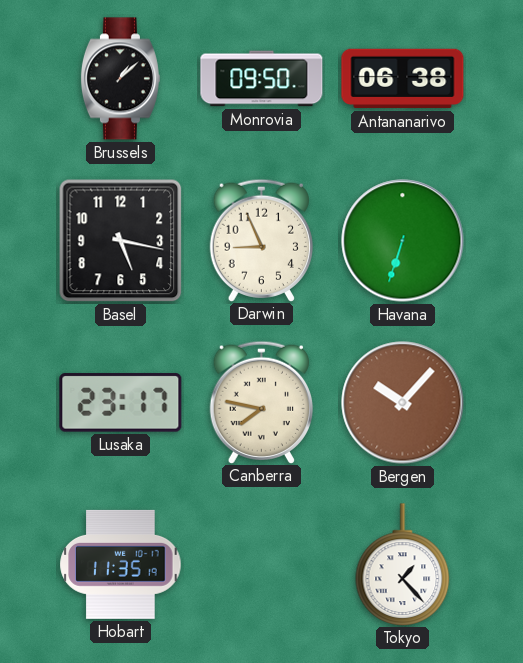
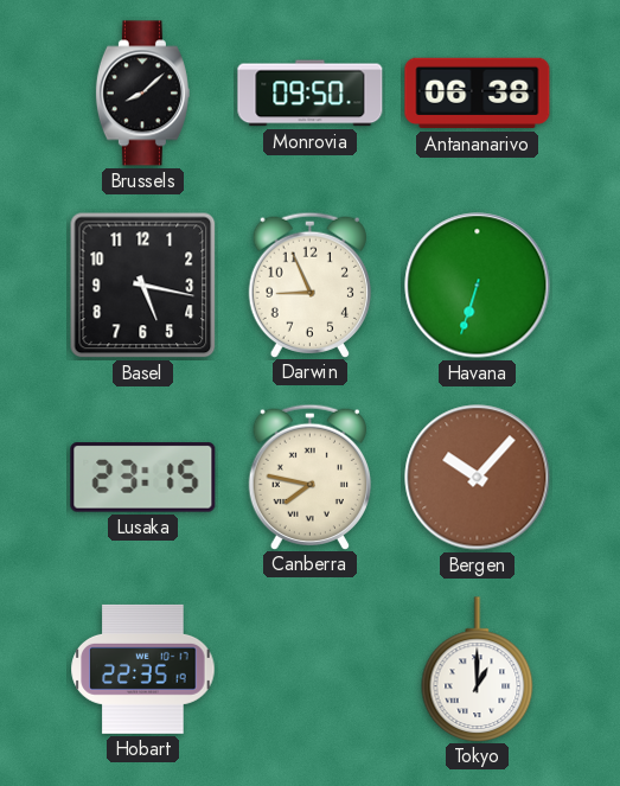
Brussels: 1:08 -> 8:08 (142, 94)
Lusaka: 23:17 -> 23:15 (143, 478)
Hobart: 11:35 -> 22:35 (143, 669)
Tokyo: 1:23 -> 1:00 (478, 669)
